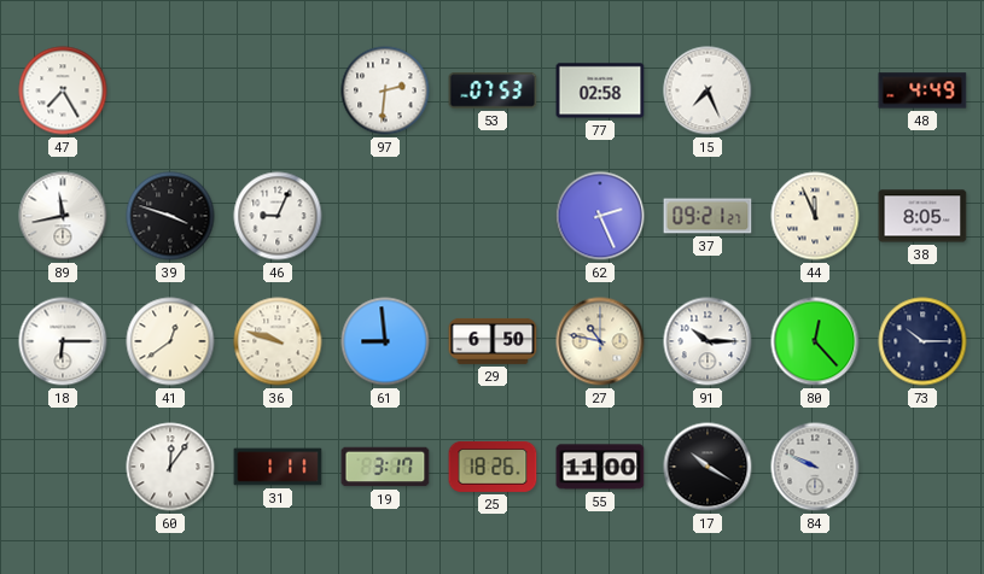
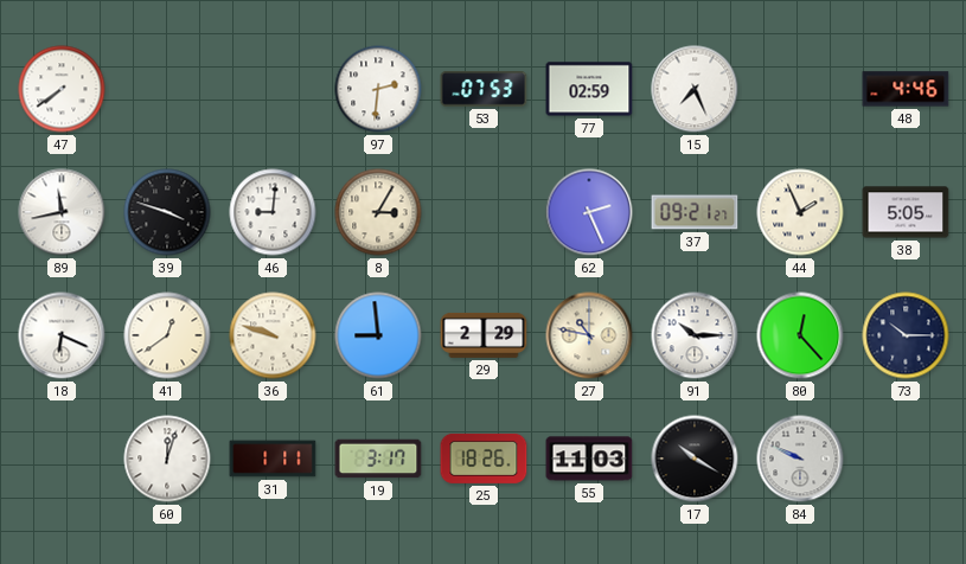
47: 7:25 -> 7:39 (62, 89)
77: 02:58 -> 02:59 (589, 89)
48: 4:49 -> 4:46 (906, 89)
46: 9:04 -> 9:01 (273, 212)
8: none -> 3:05 (378, 212)
44: 11:56 -> 1:56 (800, 212)
38: 8:05 -> 5:05 (906, 212)
18: 6:15 -> 6:19 (62, 335)
29: 6:50 -> 2:29 (484, 335)
60: 12:06 -> 12:03 (167, 459)
55: 11:00 -> 11:03 (589, 459)
